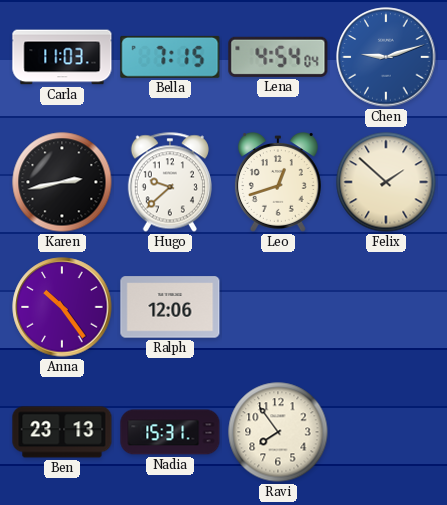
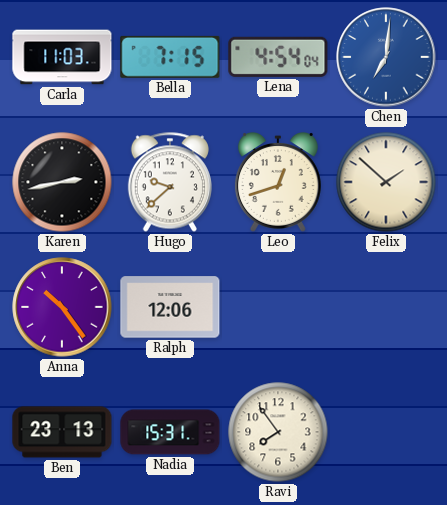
Chen: 9:12 -> 7:01 (386, 57)
